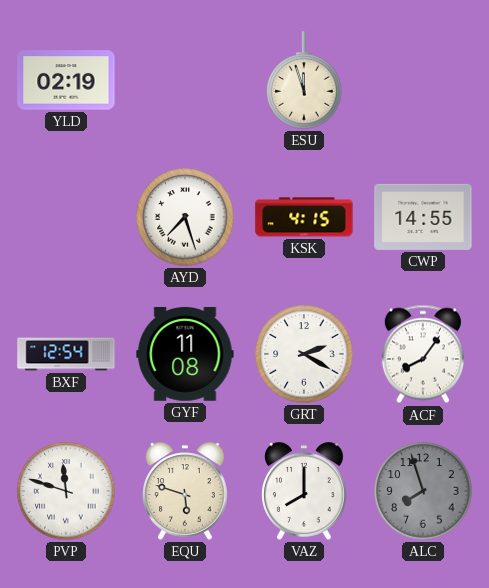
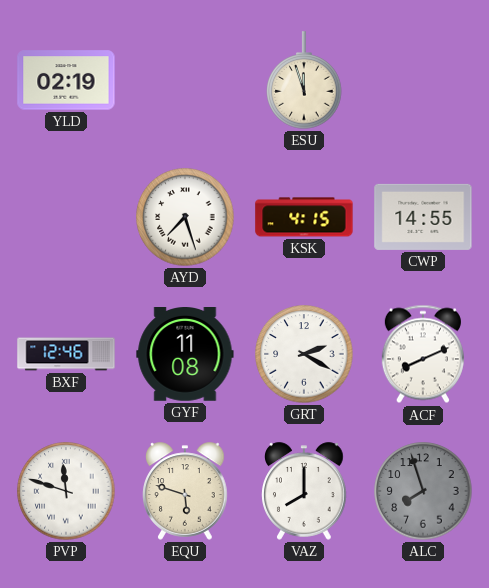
BXF: 12:54 -> 12:46 (66, 354)
ACF: 8:06 -> 8:11 (423, 354)
